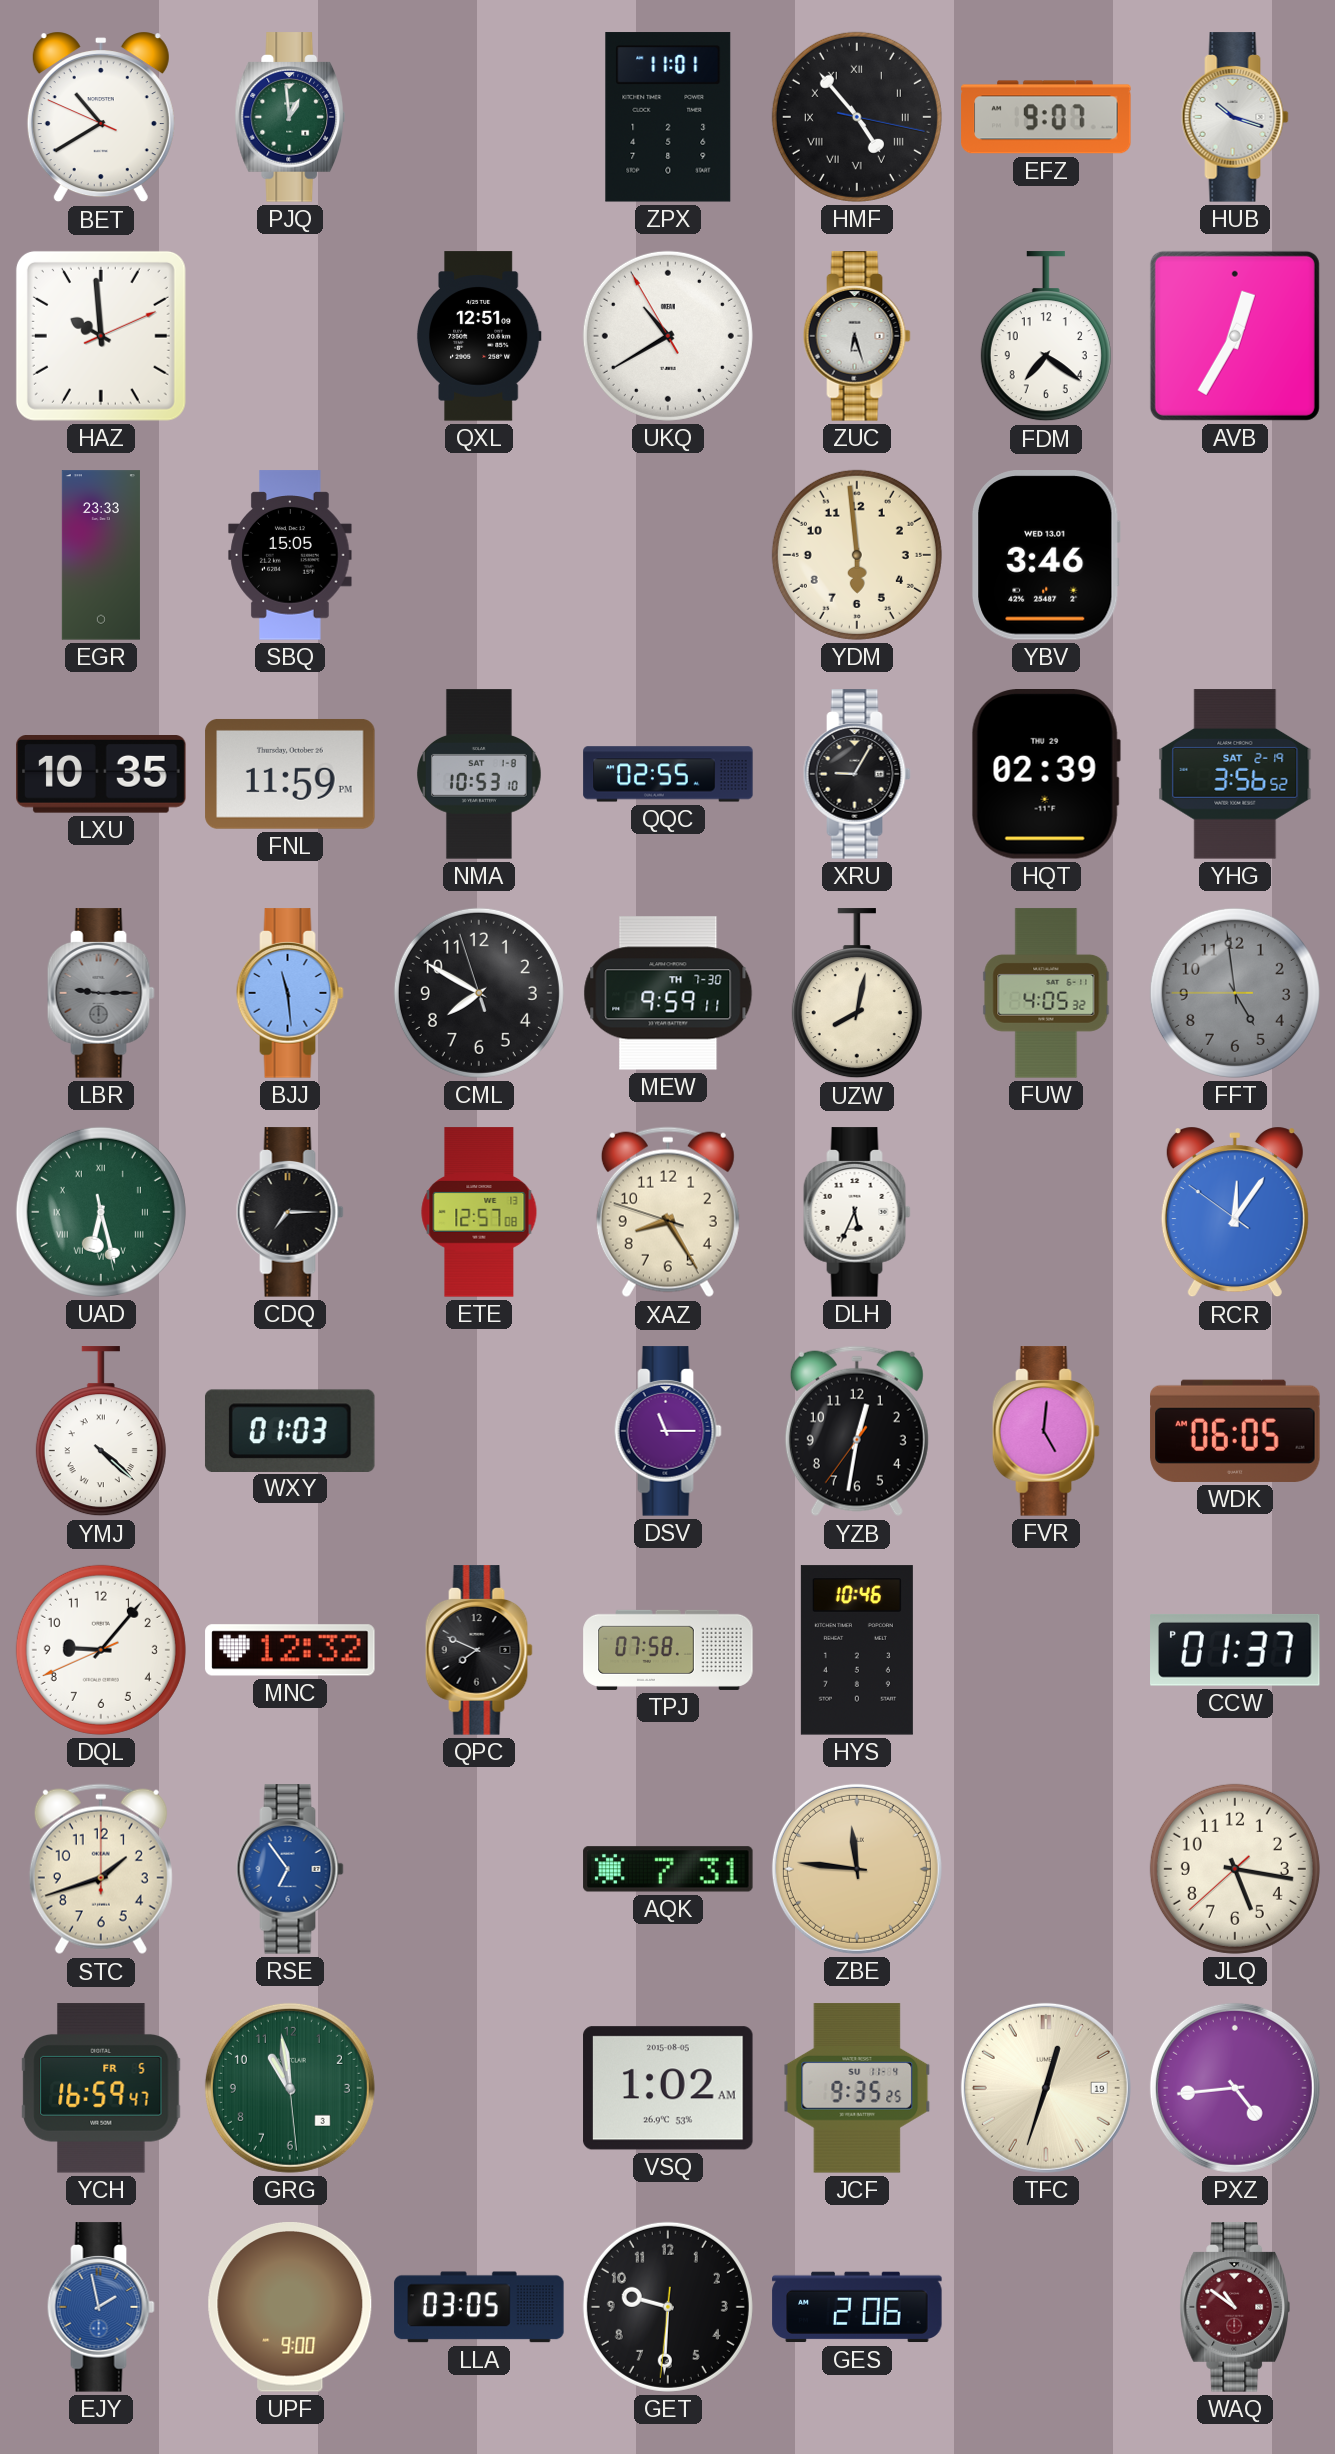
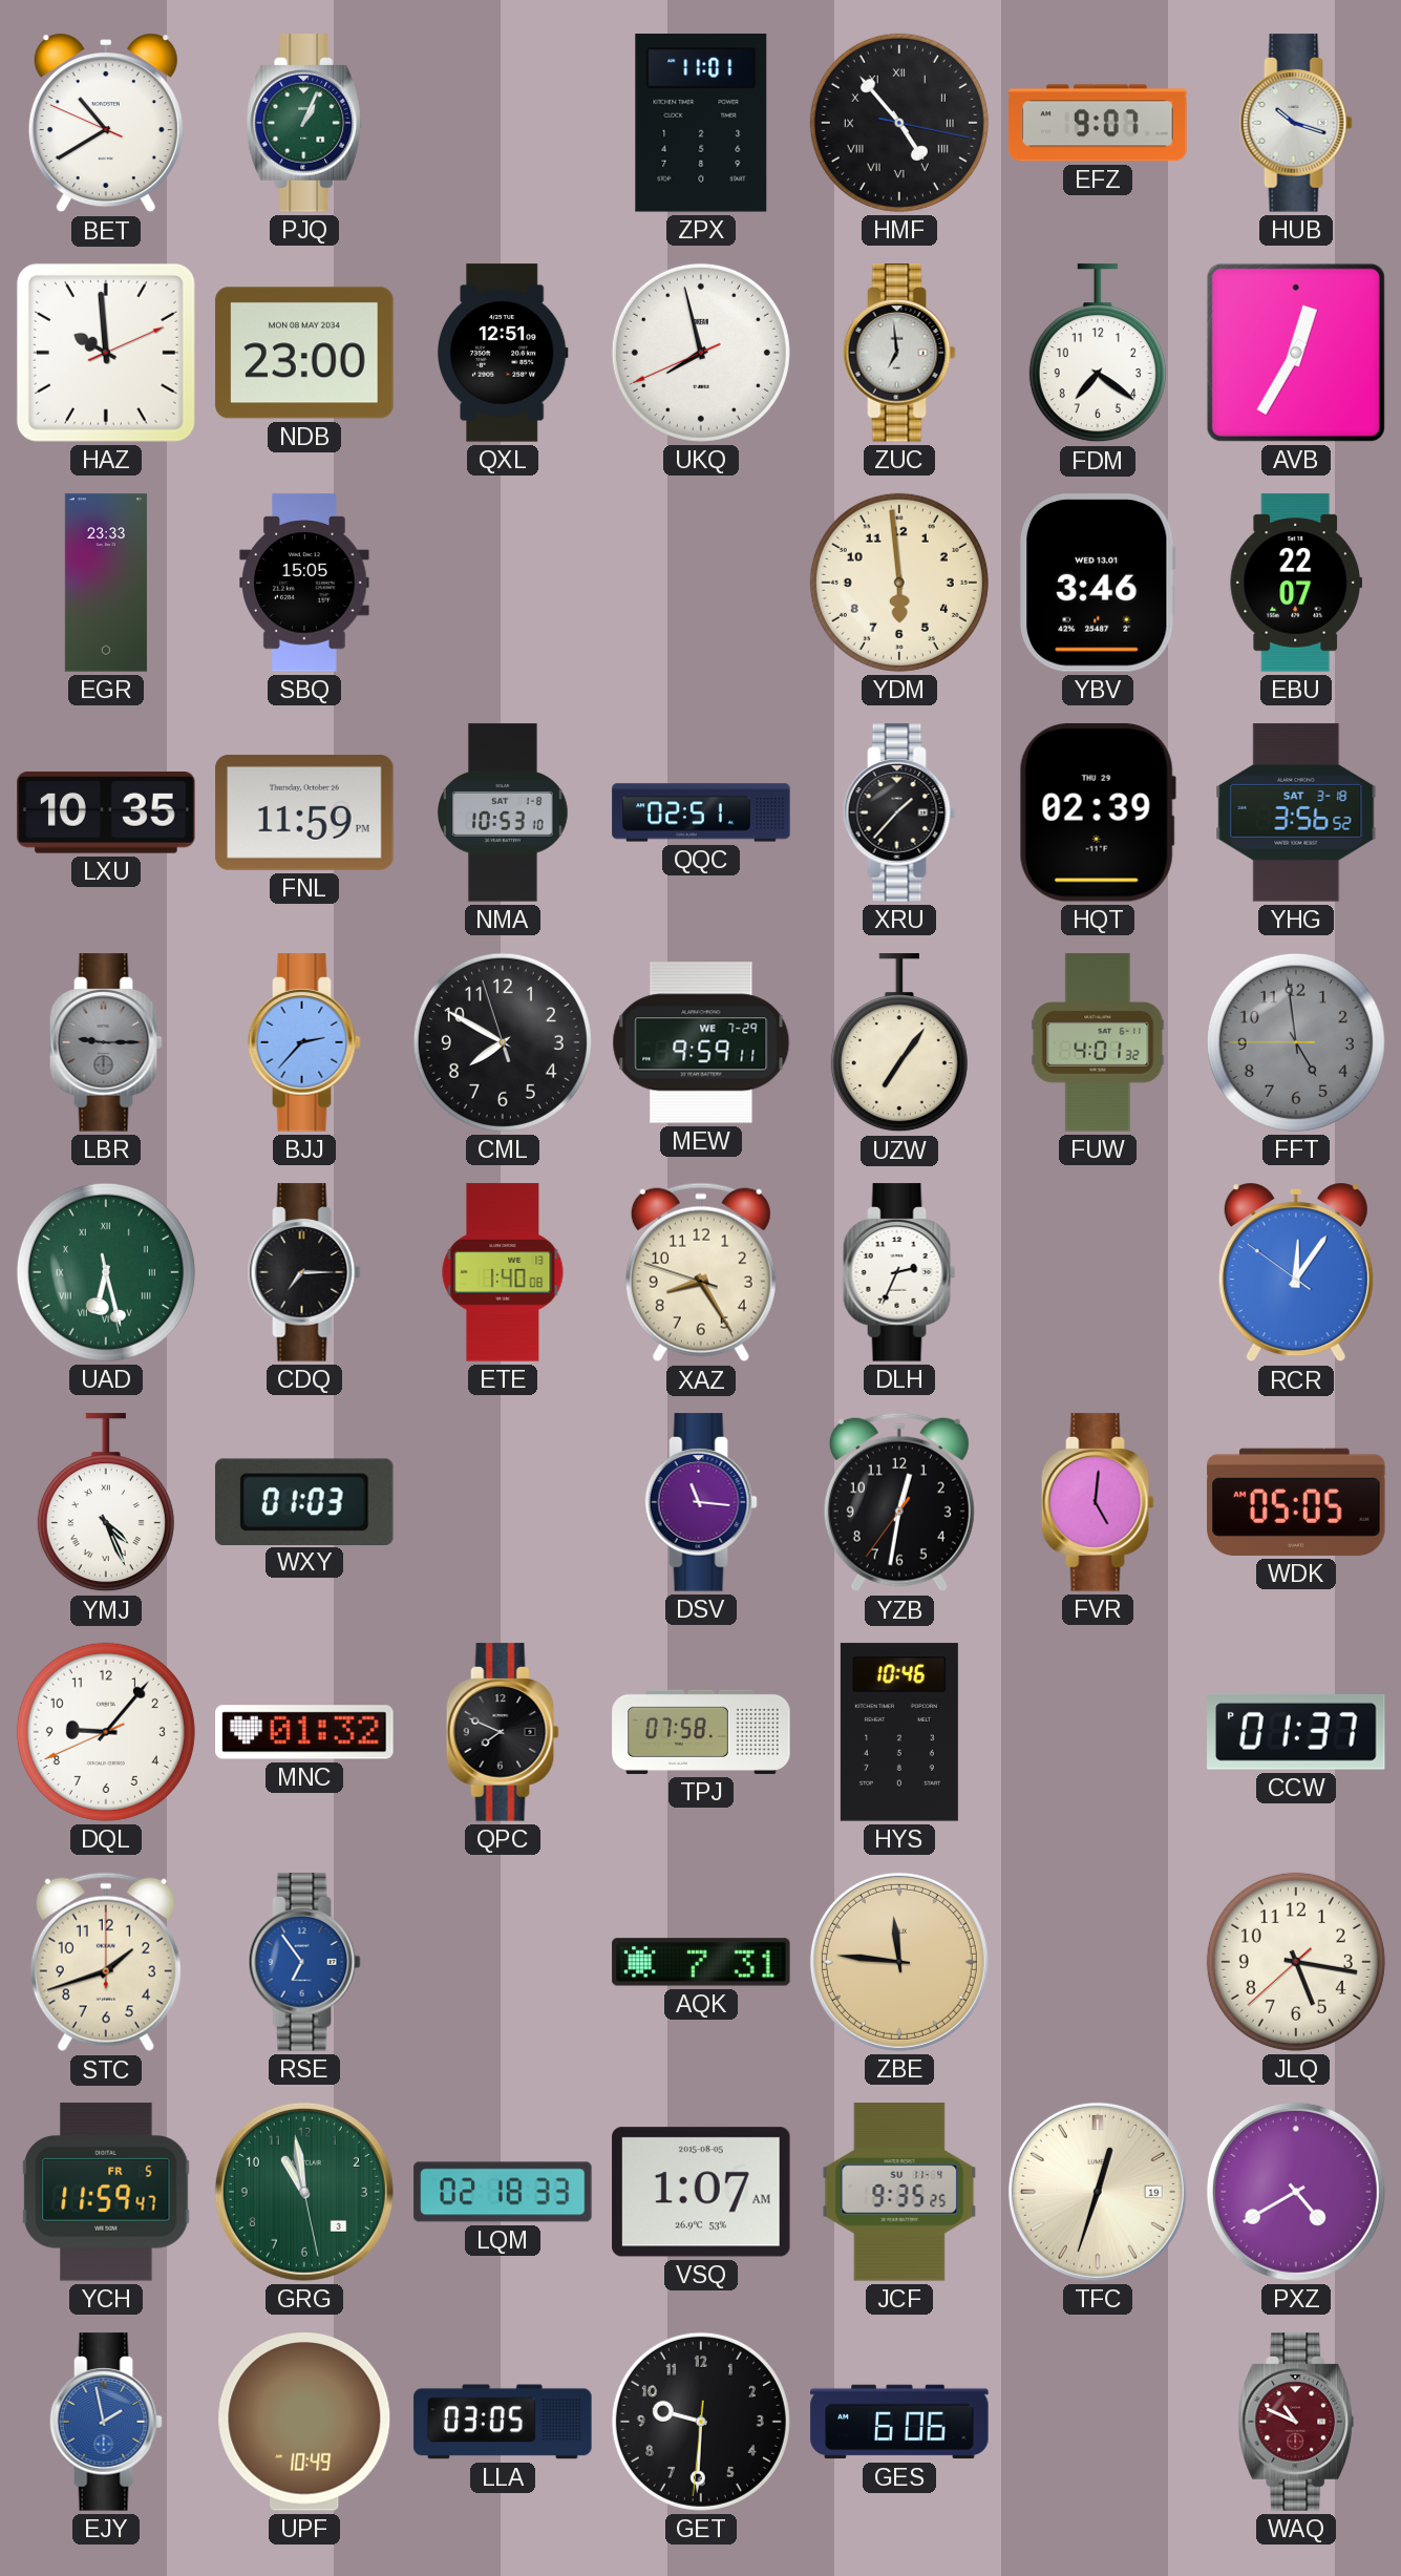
PJQ: 12:59 -> 1:04 (303, 123)
NDB: none -> 23:00 (304, 353)
UKQ: 10:39 -> 7:57 (701, 353)
ZUC: 6:27 -> 6:59 (899, 353)
EBU: none -> 22:07 (1295, 583)
QQC: 02:55 -> 02:51 (701, 812)
XRU: 9:05 -> 1:37 (899, 812)
YHG date: SAT 2-19 -> SAT 3-18 (1296, 812)
BJJ: 11:29 -> 2:37 (304, 1042)
MEW date: TH 7-30 -> WE 7-29 (701, 1042)
UZW: 8:02 -> 7:06 (899, 1043)
FUW: 4:05 -> 4:01 (1098, 1042)
ETE: 12:57 -> 1:40 (503, 1272)
DLH: 5:34 -> 2:34 (899, 1272)
YMJ: 4:22 -> 4:26 (106, 1503)
DSV: 11:15 -> 11:16 (701, 1502)
WDK: 06:05 -> 05:05 (1296, 1502)
MNC: 12:32 -> 01:32 (304, 1732)
YCH: 16:59 -> 11:59 (106, 2192)
GRG: 10:58:29 -> 10:58:28 (304, 2192)
LQM: none -> 02:18 (503, 2192)
VSQ: 1:02 -> 1:07 (701, 2192)
PXZ: 4:44 -> 4:40 (1296, 2192)
UPF: 9:00 -> 10:49 (304, 2423)
GES: 2:06 -> 6:06 (899, 2422)
WAQ: 10:51 -> 10:49 (1295, 2422)
